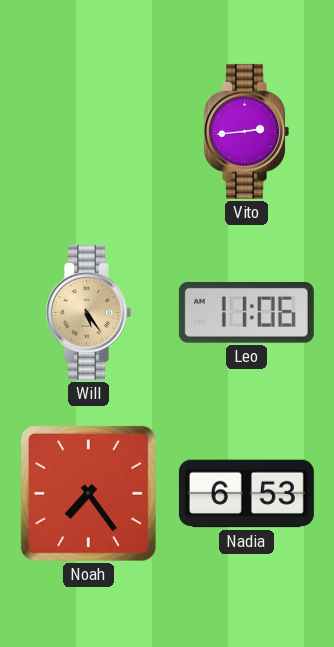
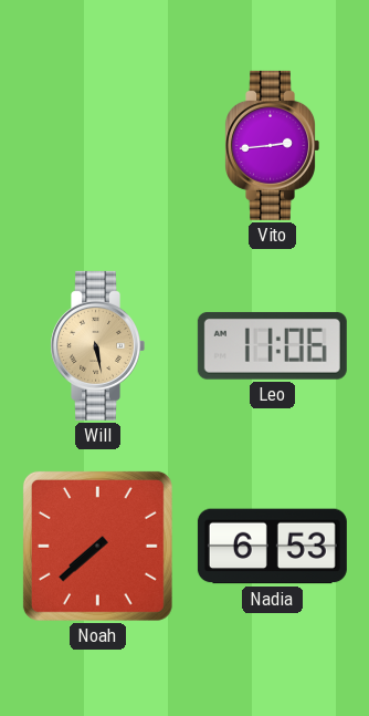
Will: 5:24 -> 5:28 (97, 345)
Noah: 7:24 -> 7:38 (97, 546)
